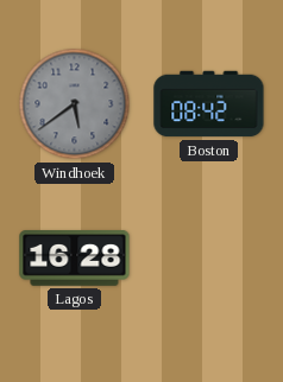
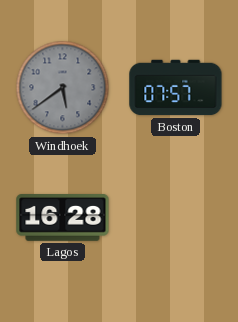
Boston: 08:42 -> 07:57 (176, 88)
